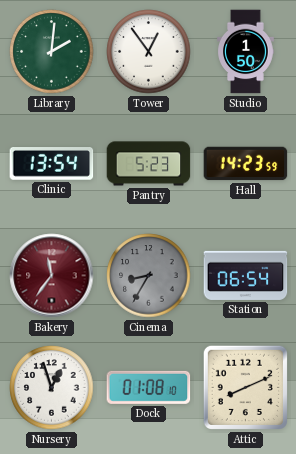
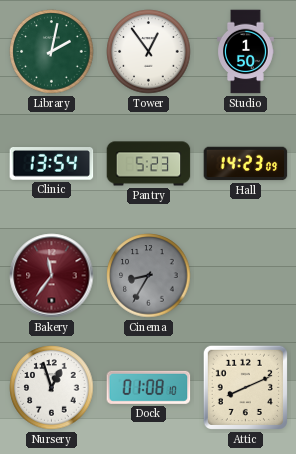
Library: 2:01 -> 2:02 (52, 52)
Hall: 14:23:59 -> 14:23:09 (246, 164)
Station: 06:54 -> none (246, 275)
